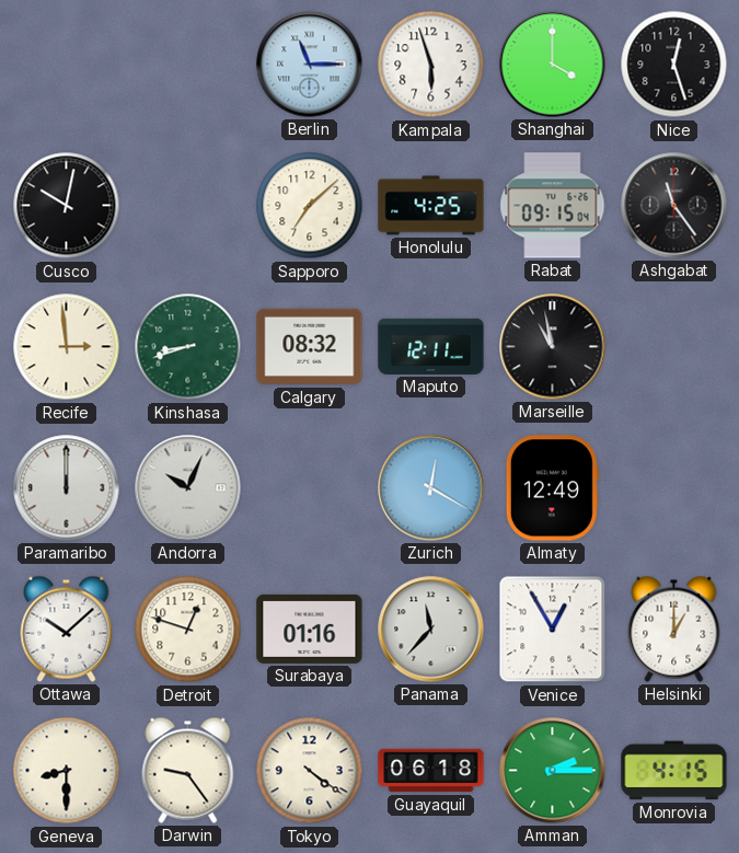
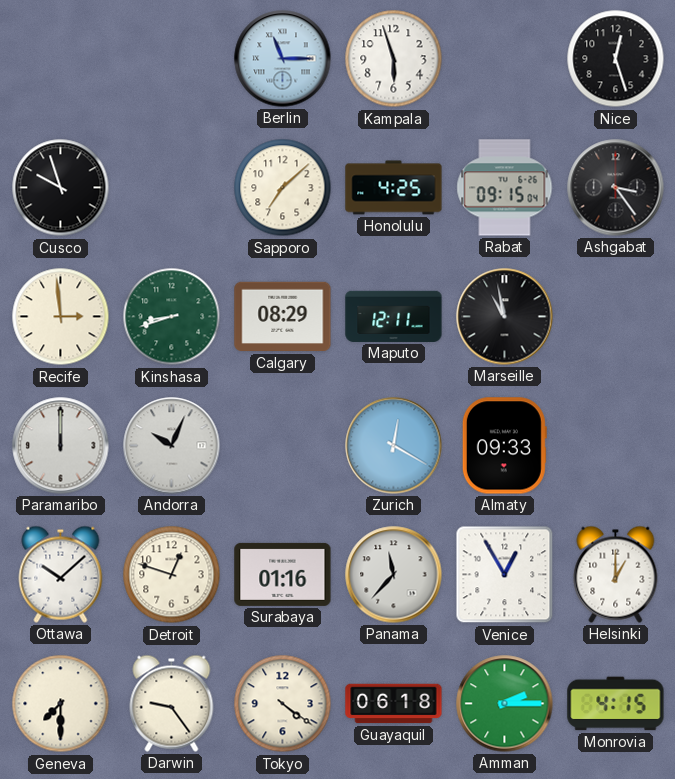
Shanghai: 4:00 -> none (553, 65)
Cusco: 10:02 -> 9:57 (61, 188)
Ashgabat: 11:24 -> 3:24 (616, 188)
Calgary: 08:32 -> 08:29 (283, 317)
Almaty: 12:49 -> 09:33 (504, 446)
Geneva: 8:30 -> 7:30 (61, 704)
